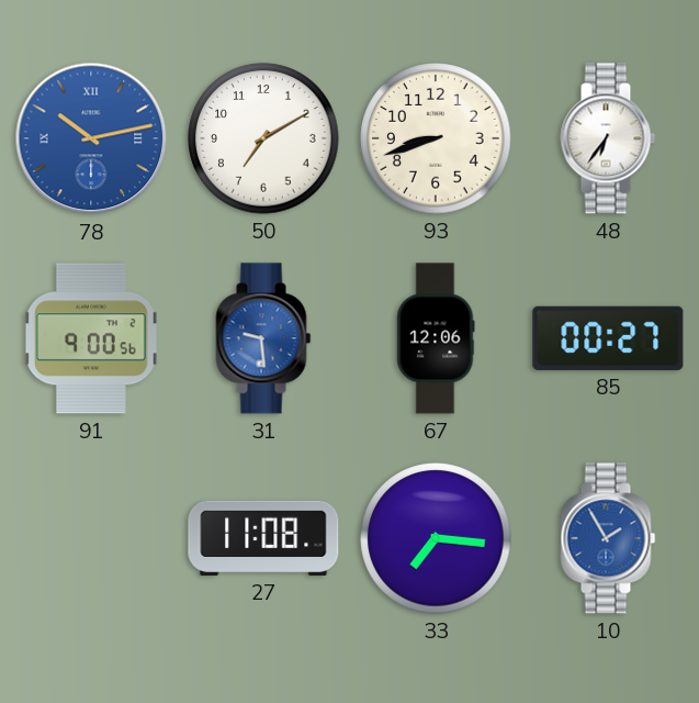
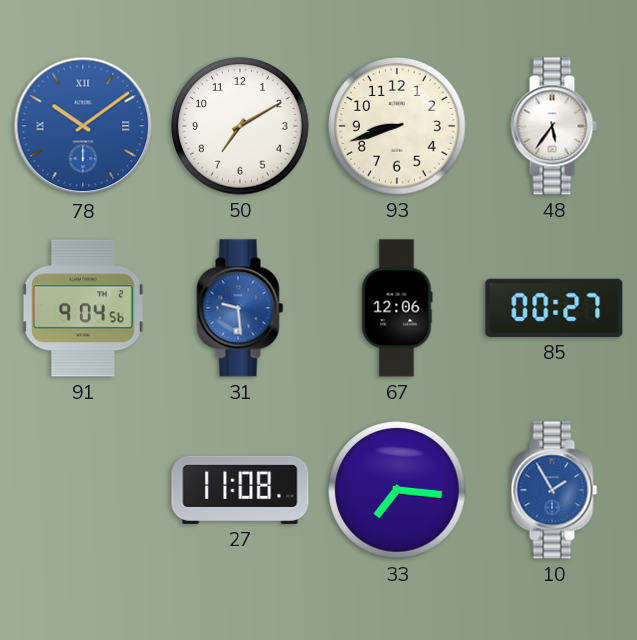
78: 10:13 -> 10:09 (83, 126)
48: 6:36 -> 5:36 (554, 126)
91: 9:00 -> 9:04 (83, 308)
